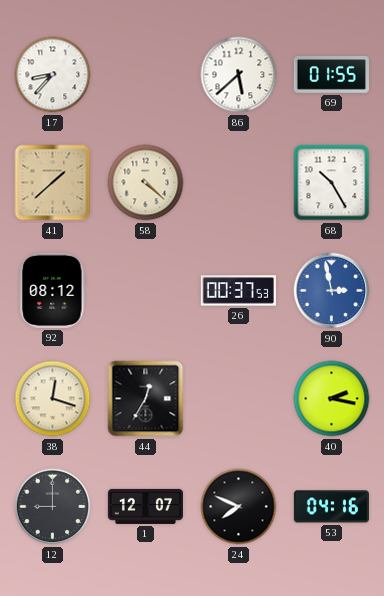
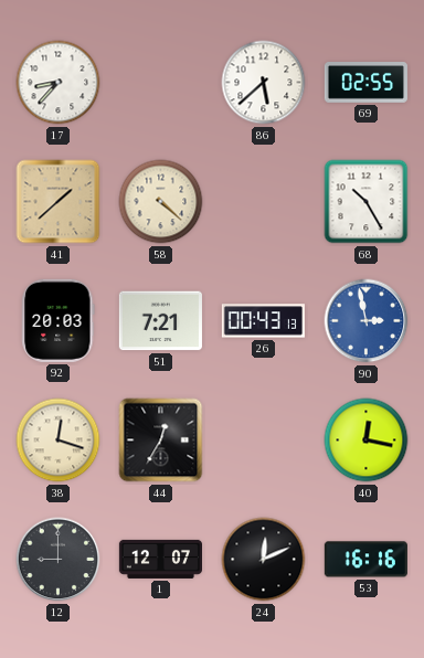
69: 01:55 -> 02:55 (365, 83)
92: 08:12 -> 20:03 (59, 320)
51: none -> 7:21 (160, 321)
26: 00:37 -> 00:43 (263, 321)
40: 2:17 -> 12:17 (367, 441)
24: 7:49 -> 12:11 (264, 560)
53: 04:16 -> 16:16 (365, 560)
